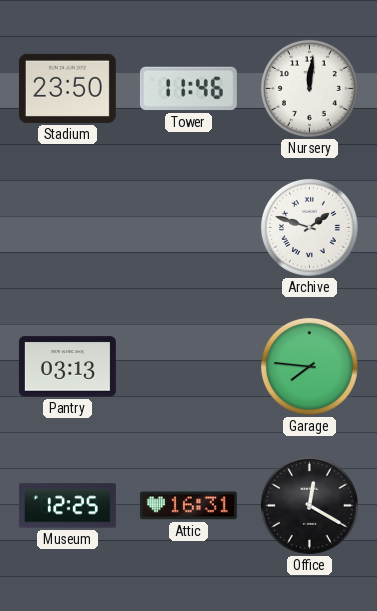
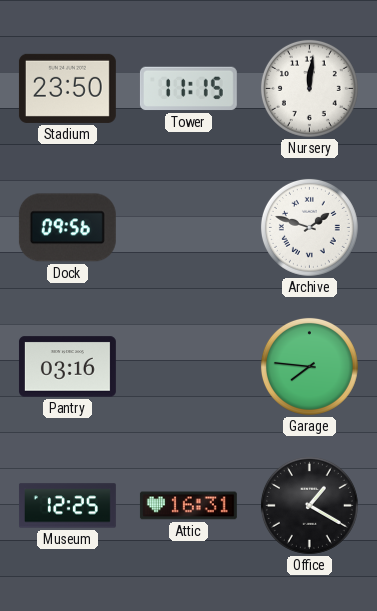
Tower: 11:46 -> 11:15 (188, 89)
Dock: none -> 09:56 (67, 228)
Pantry: 03:13 -> 03:16 (67, 367)
Office: 12:20 -> 1:20 (309, 505)
